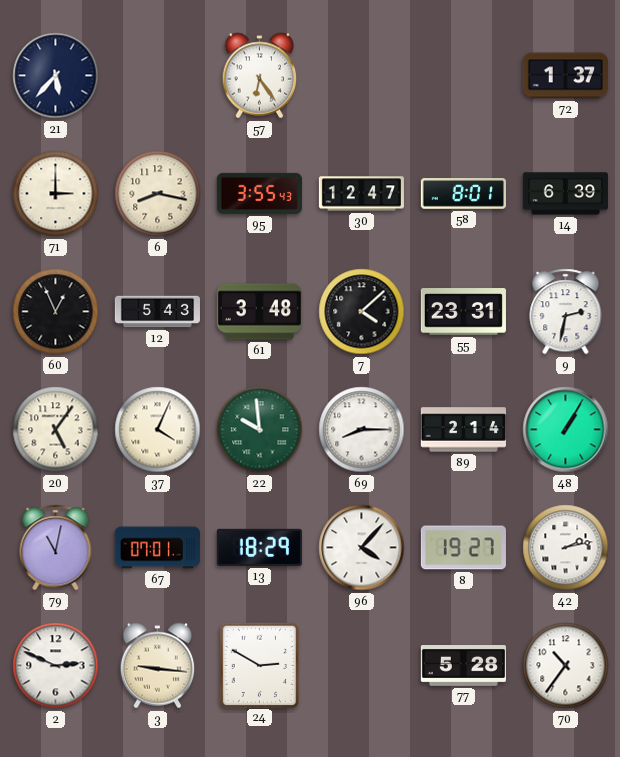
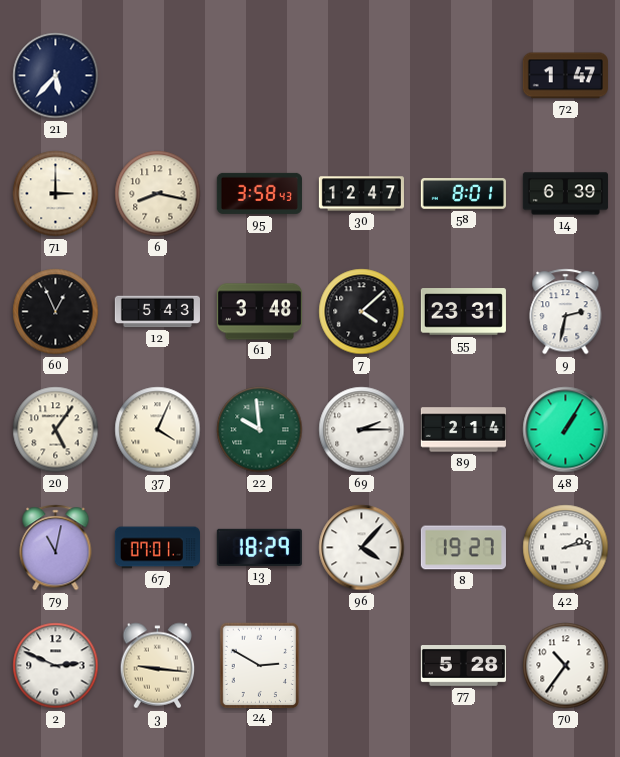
57: 6:24 -> none (260, 76)
72: 1:37 -> 1:47 (565, 76)
95: 3:55 -> 3:58 (259, 193)
69: 8:15 -> 2:15 (362, 430)
